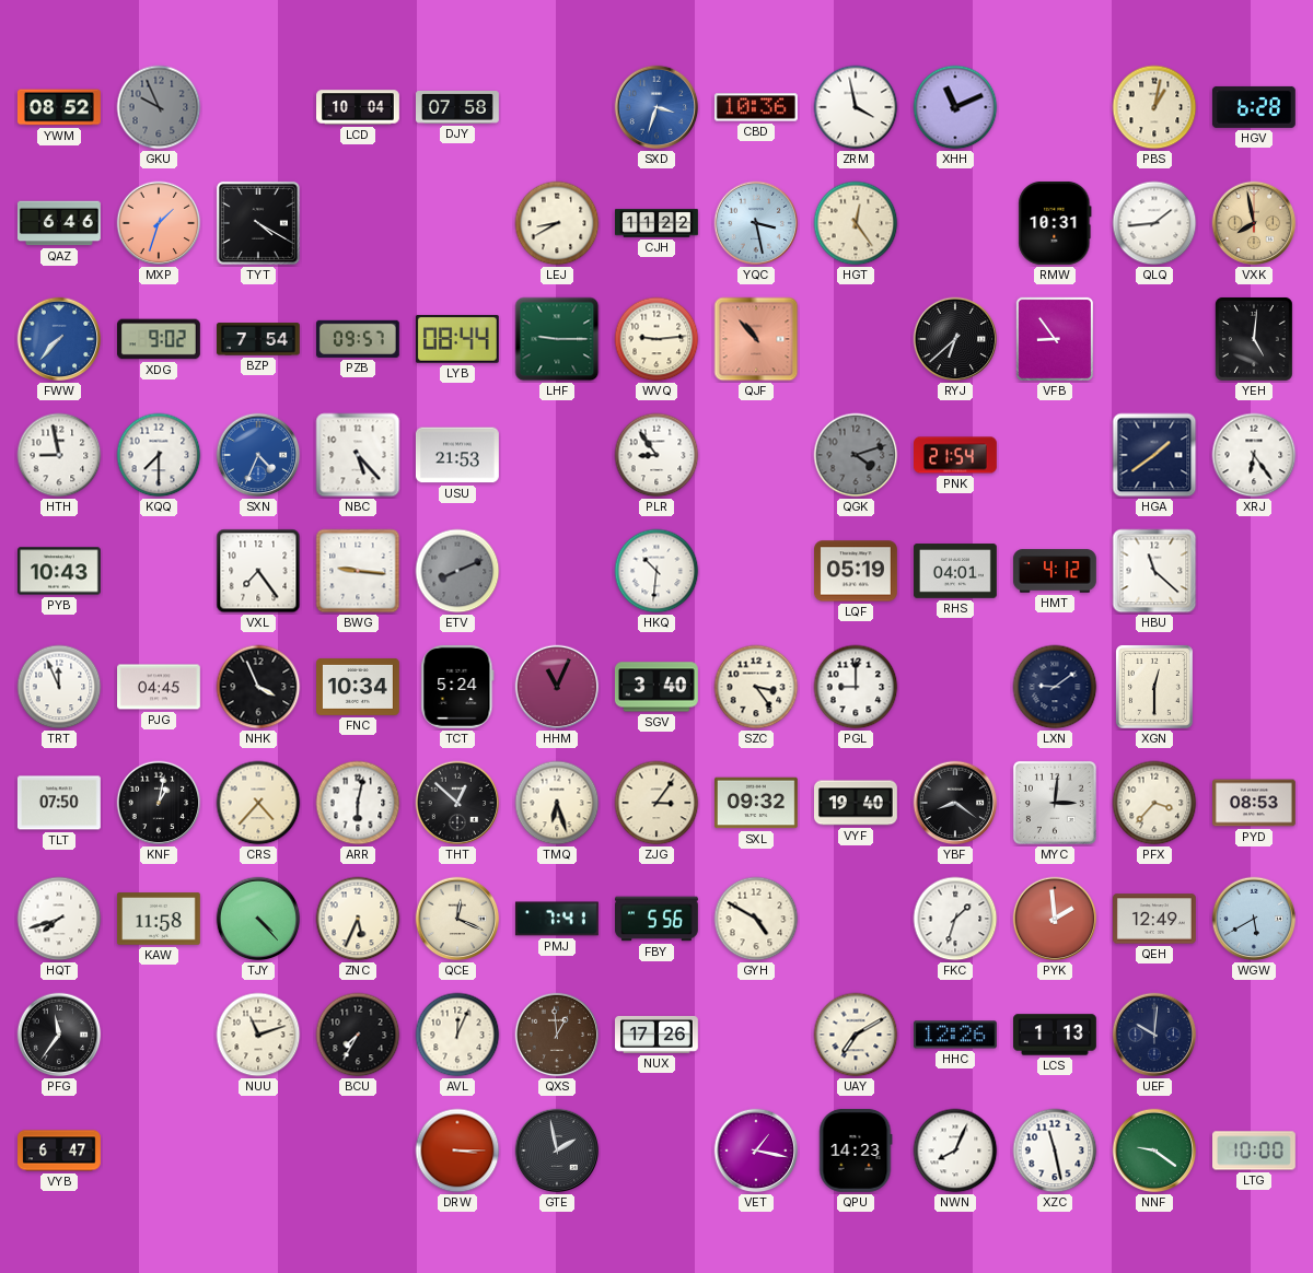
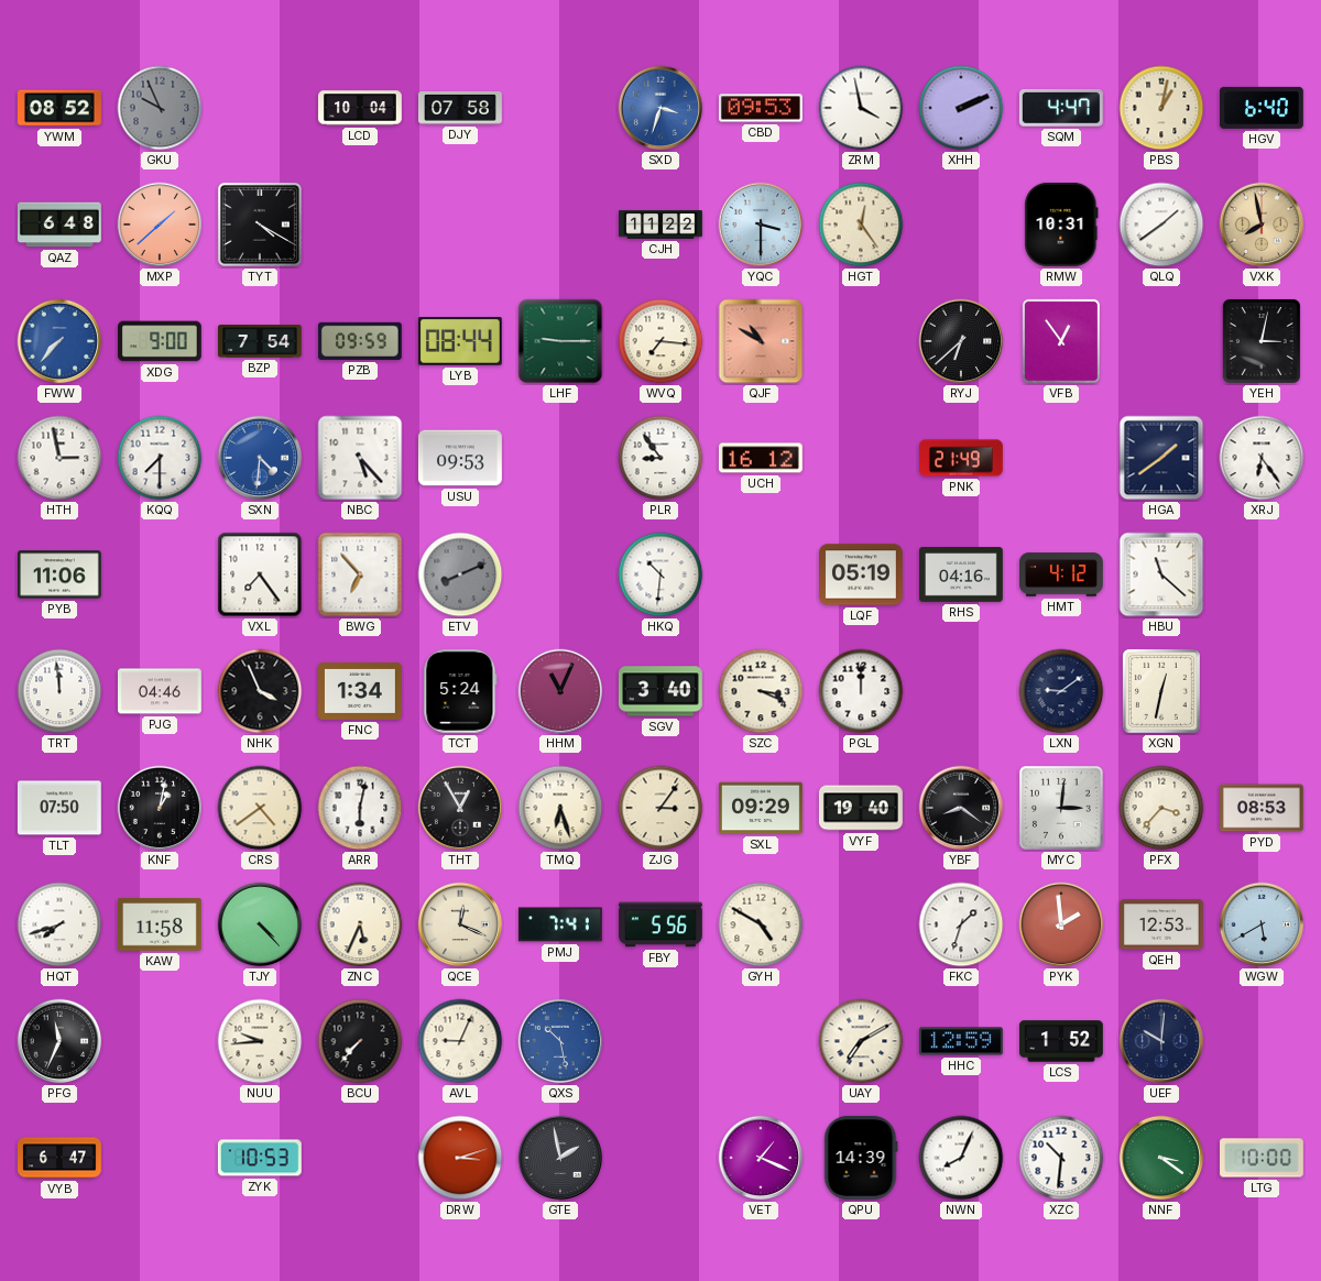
CBD: 10:36 -> 09:53 (761, 108)
XHH: 11:11 -> 2:11 (961, 108)
SQM: none -> 4:47 (1061, 109)
HGV: 6:28 -> 6:40 (1262, 108)
QAZ: 6:46 -> 6:48 (61, 225)
MXP: 1:33 -> 1:38 (160, 225)
LEJ: 8:40 -> none (557, 223)
YQC: 3:28 -> 3:30 (761, 225)
QLQ: 1:44 -> 1:39 (1161, 225)
XDG: 9:02 -> 9:00 (161, 341)
PZB: 09:57 -> 09:59 (360, 341)
WVQ: 9:14 -> 7:16 (660, 341)
QJF: 10:53 -> 10:50 (761, 341)
VFB: 8:54 -> 12:54 (1061, 341)
YEH: 5:01 -> 3:02 (1262, 342)
HTH: 8:58 -> 2:58 (59, 458)
SXN: 4:34 -> 4:31 (260, 458)
USU: 21:53 -> 09:53 (460, 458)
UCH: none -> 16:12 (761, 458)
QGK: 4:12 -> none (856, 455)
PNK: 21:54 -> 21:49 (962, 458)
PYB: 10:43 -> 11:06 (59, 574)
BWG: 9:16 -> 6:53 (360, 574)
RHS: 04:01 -> 04:16 (962, 574)
TRT: 11:56 -> 11:59 (59, 691)
PJG: 04:45 -> 04:46 (161, 691)
FNC: 10:34 -> 1:34 (361, 691)
SZC: 3:24 -> 3:19 (761, 691)
PGL: 9:00 -> 12:00 (861, 691)
XGN: 12:30 -> 12:32 (1161, 692)
CRS: 4:37 -> 4:39 (260, 808)
THT: 12:52 -> 12:55 (460, 808)
SXL: 09:32 -> 09:29 (761, 808)
QEH: 12:49 -> 12:53 (1162, 924)
PFG: 11:36 -> 11:34 (59, 1041)
NUU: 11:12 -> 9:44 (260, 1041)
BCU: 7:35 -> 7:37 (360, 1041)
AVL: 12:04 -> 9:04 (460, 1041)
QXS: 12:59 -> 10:28 (560, 1041)
QXS dial: brown -> blue (560, 1041)
NUX: 17:26 -> none (658, 1035)
HHC: 12:26 -> 12:59 (961, 1041)
LCS: 1:13 -> 1:52 (1062, 1041)
ZYK: none -> 10:53 (260, 1158)
DRW: 3:15 -> 3:12 (460, 1158)
VET: 1:17 -> 1:19 (761, 1158)
QPU: 14:23 -> 14:39 (861, 1158)
XZC: 11:28 -> 10:31 (1061, 1158)
NNF: 9:21 -> 3:21 (1161, 1158)
